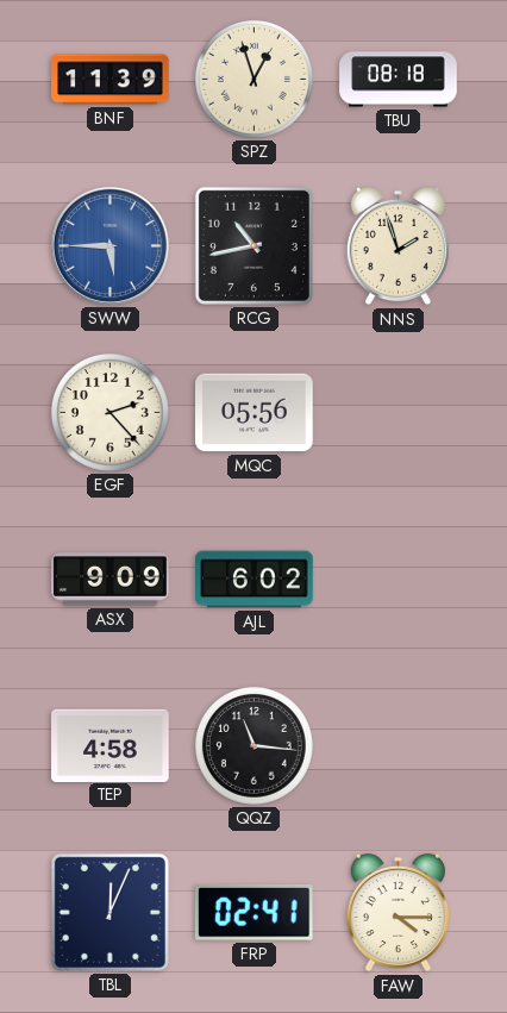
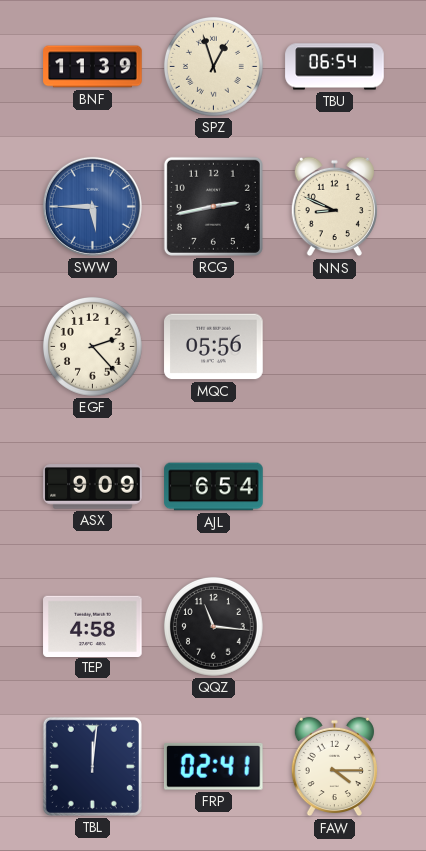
TBU: 08:18 -> 06:54 (335, 67)
RCG: 10:43 -> 2:43 (213, 206)
NNS: 1:57 -> 8:49 (334, 207)
AJL: 6:02 -> 6:54 (214, 487)
TBL: 12:04 -> 12:01 (92, 766)
